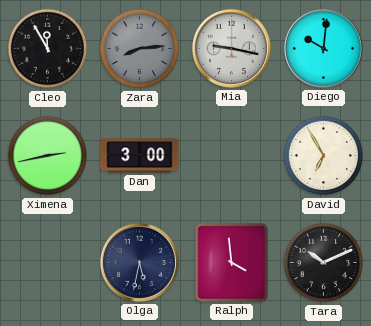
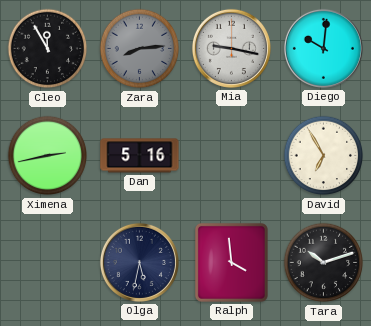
Dan: 3:00 -> 5:16 (140, 156)
Tara: 10:11 -> 10:12 (324, 263)
